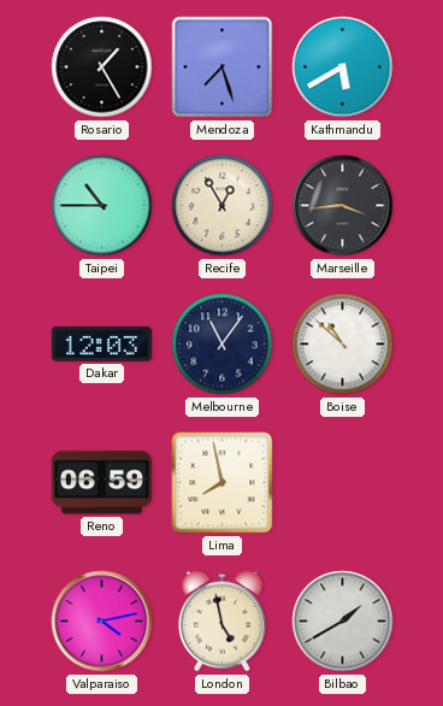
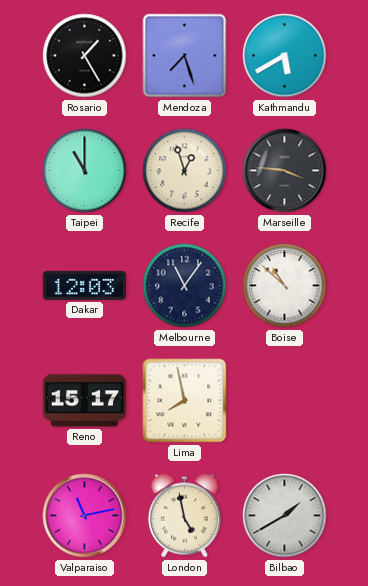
Taipei: 10:45 -> 11:00 (85, 171)
Recife: 12:55 -> 12:57 (185, 171)
Marseille: 3:44 -> 3:46 (285, 171)
Reno: 06:59 -> 15:17 (84, 401)
Valparaiso: 4:13 -> 11:13 (85, 516)
